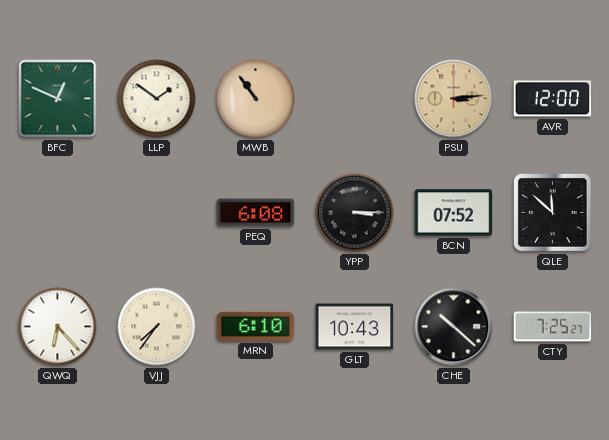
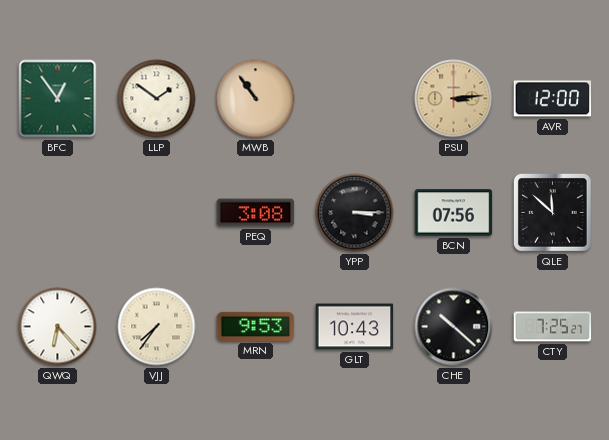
BFC: 12:49 -> 12:54 (58, 99)
PEQ: 6:08 -> 3:08 (256, 213)
BCN: 07:52 -> 07:56 (454, 213)
MRN: 6:10 -> 9:53 (256, 326)
